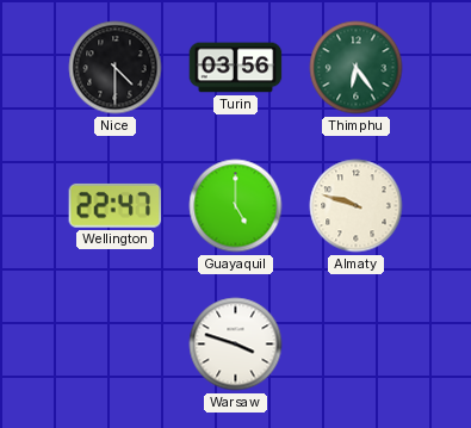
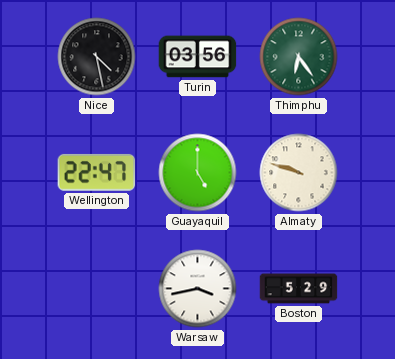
Nice: 4:30 -> 4:28 (97, 57)
Warsaw: 3:48 -> 3:43 (198, 289)
Boston: none -> 5:29 (299, 289)
